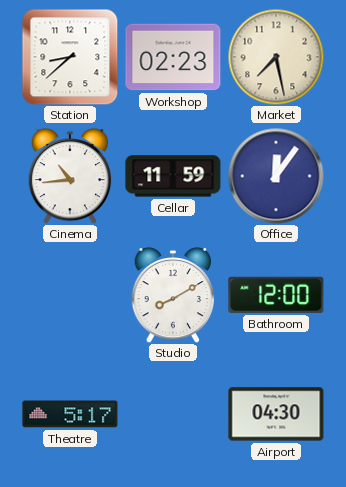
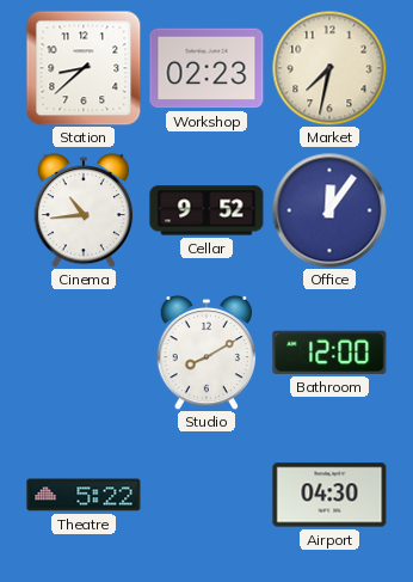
Market: 7:28 -> 7:32 (329, 68)
Cellar: 11:59 -> 9:52 (207, 210)
Theatre: 5:17 -> 5:22 (84, 495)
